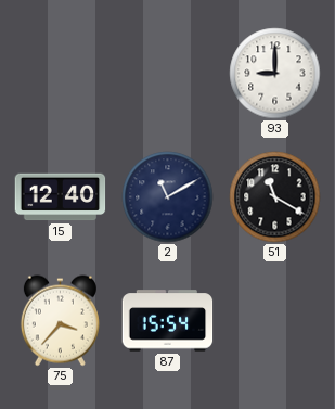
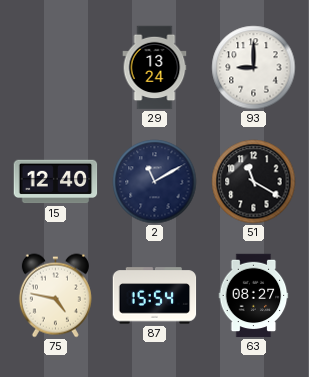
29: none -> 13:24 (155, 68)
75: 3:37 -> 4:47 (55, 296)
63: none -> 08:27 (254, 296)
